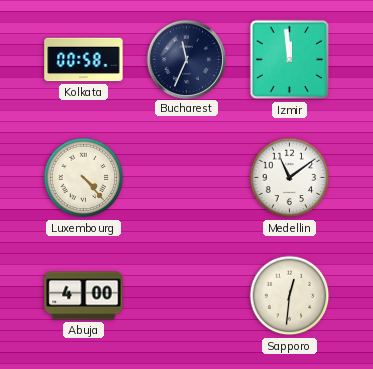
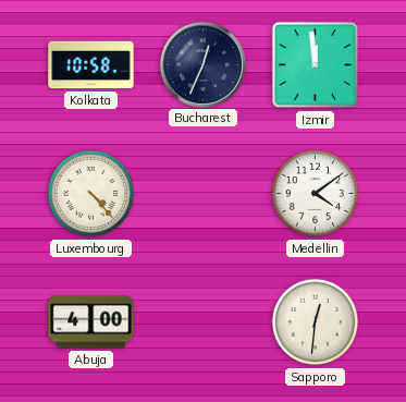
Kolkata: 00:58 -> 10:58 (91, 65)
Bucharest: 11:34 -> 12:34 (202, 64)
Medellin: 11:09 -> 4:09 (316, 194)
